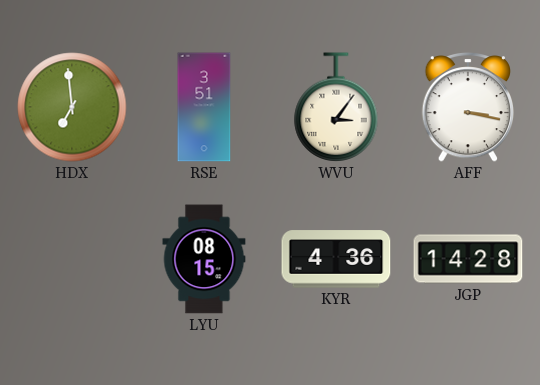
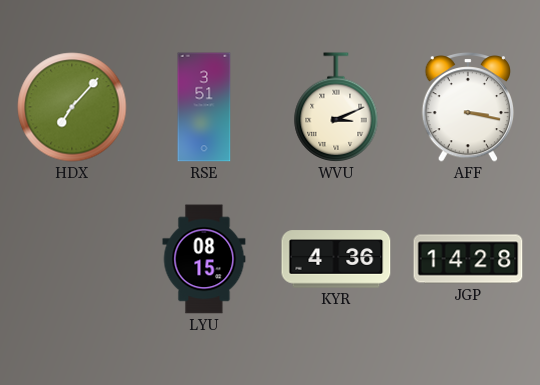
HDX: 6:59 -> 7:07 (72, 107)
WVU: 3:06 -> 3:11 (336, 107)
